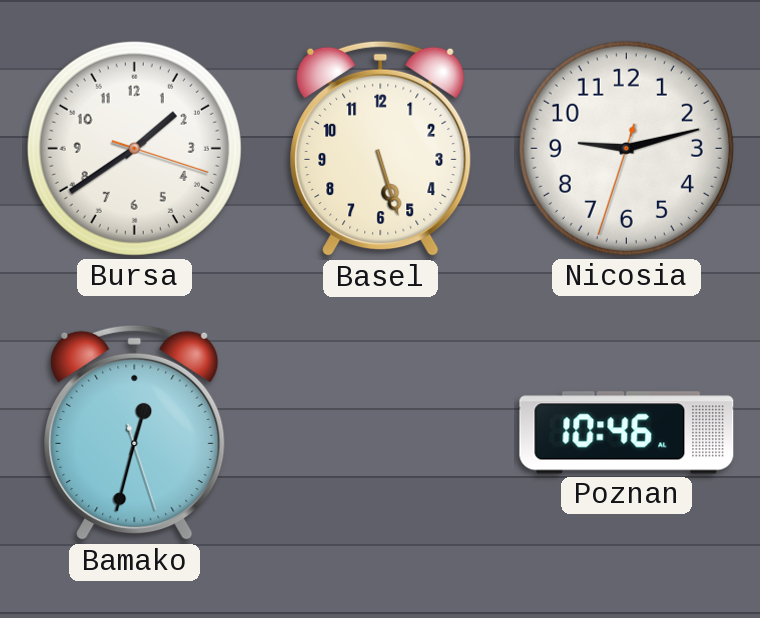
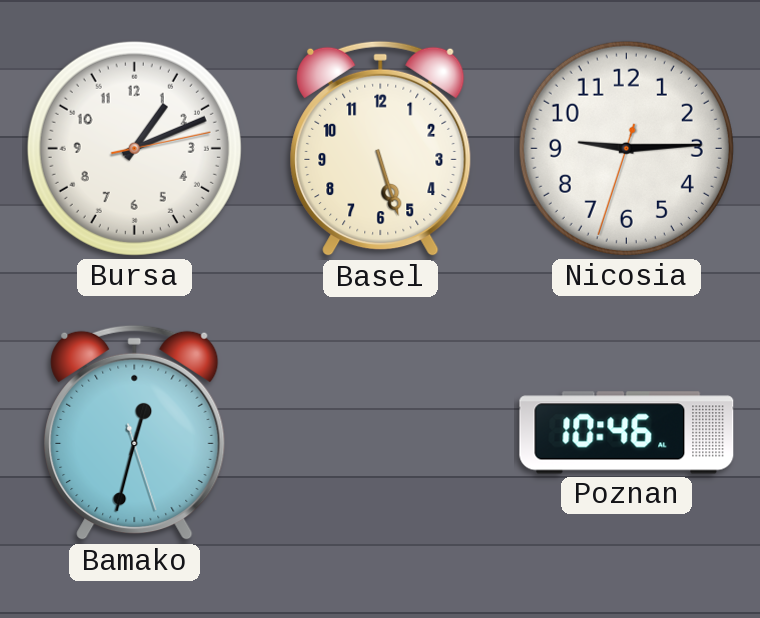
Bursa: 1:39 -> 1:11 (134, 148)
Nicosia: 9:12 -> 9:14 (626, 148)
